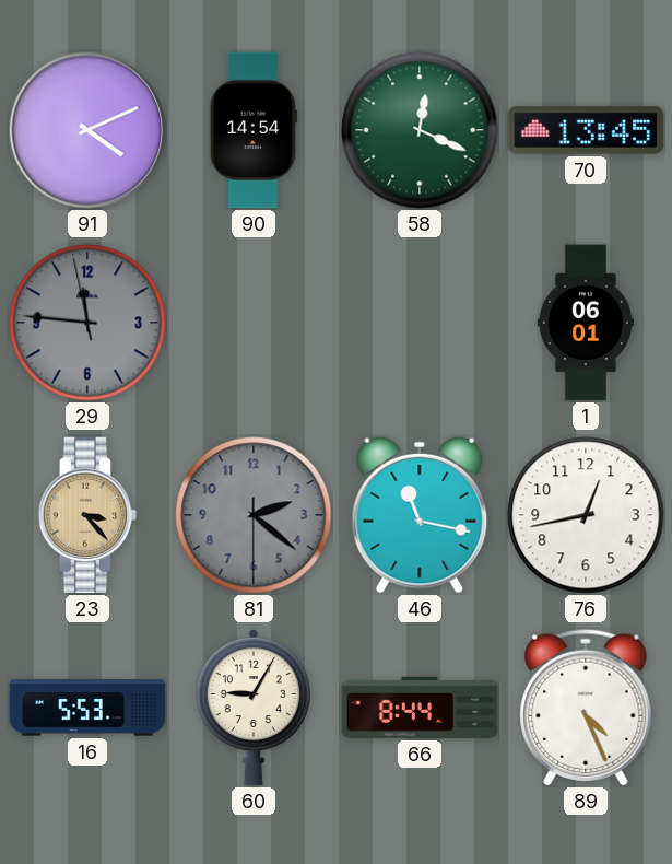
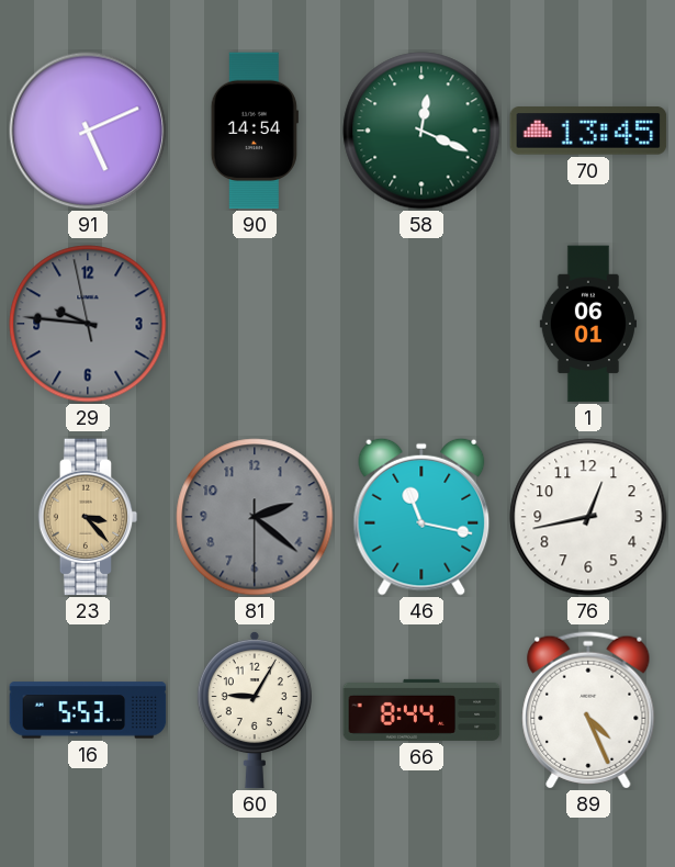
91: 4:11 -> 5:11 (88, 131)
29: 11:45 -> 9:45 (88, 324)
